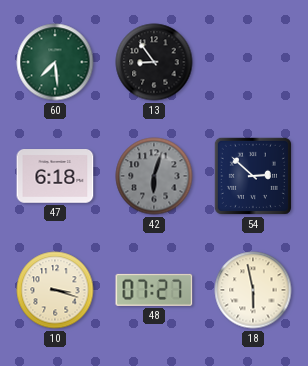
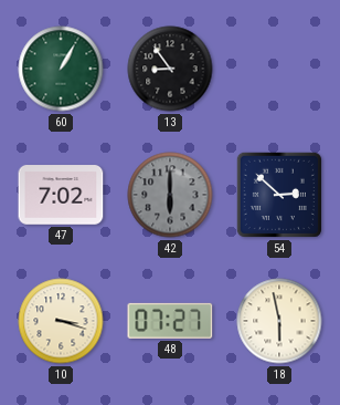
60: 7:29 -> 1:05 (61, 69)
47: 6:18 -> 7:02 (61, 195)
42: 6:03 -> 6:00 (170, 195)
